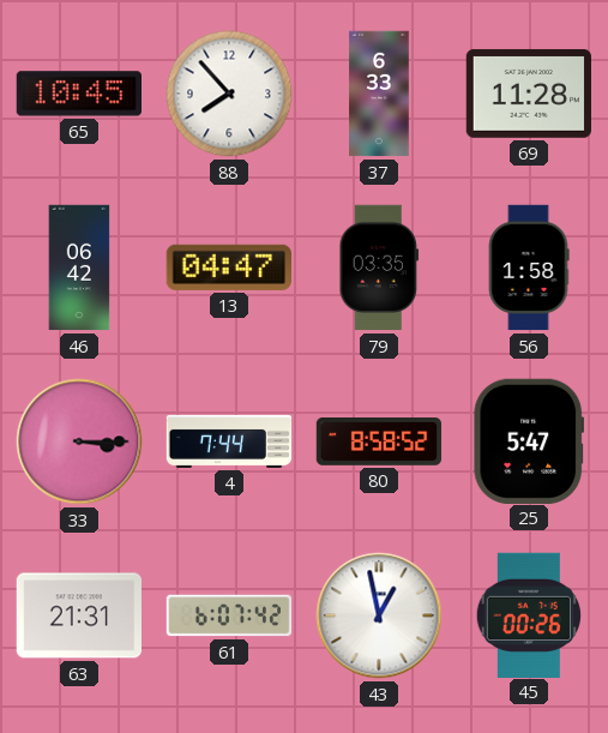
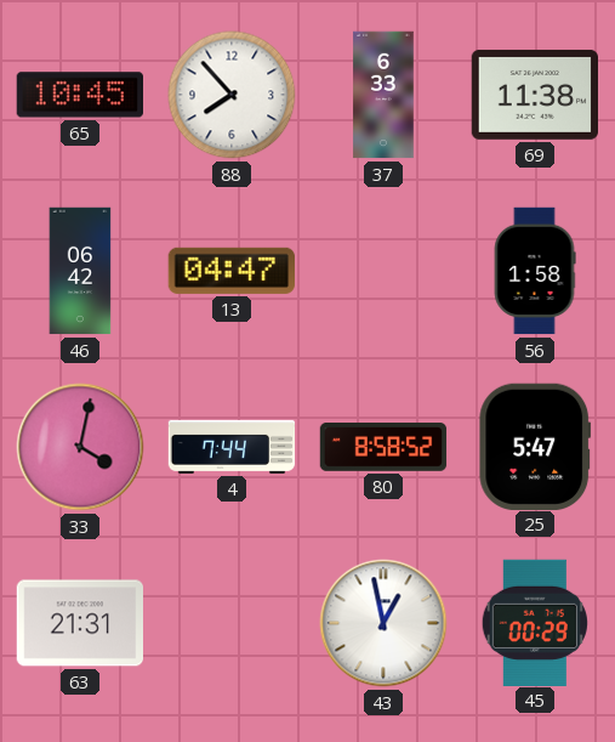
69: 11:28 -> 11:38 (534, 95)
79: 03:35 -> none (379, 268)
33: 3:15 -> 4:02 (80, 447)
61: 6:07 -> none (229, 615)
45: 00:26 -> 00:29 (535, 622)
